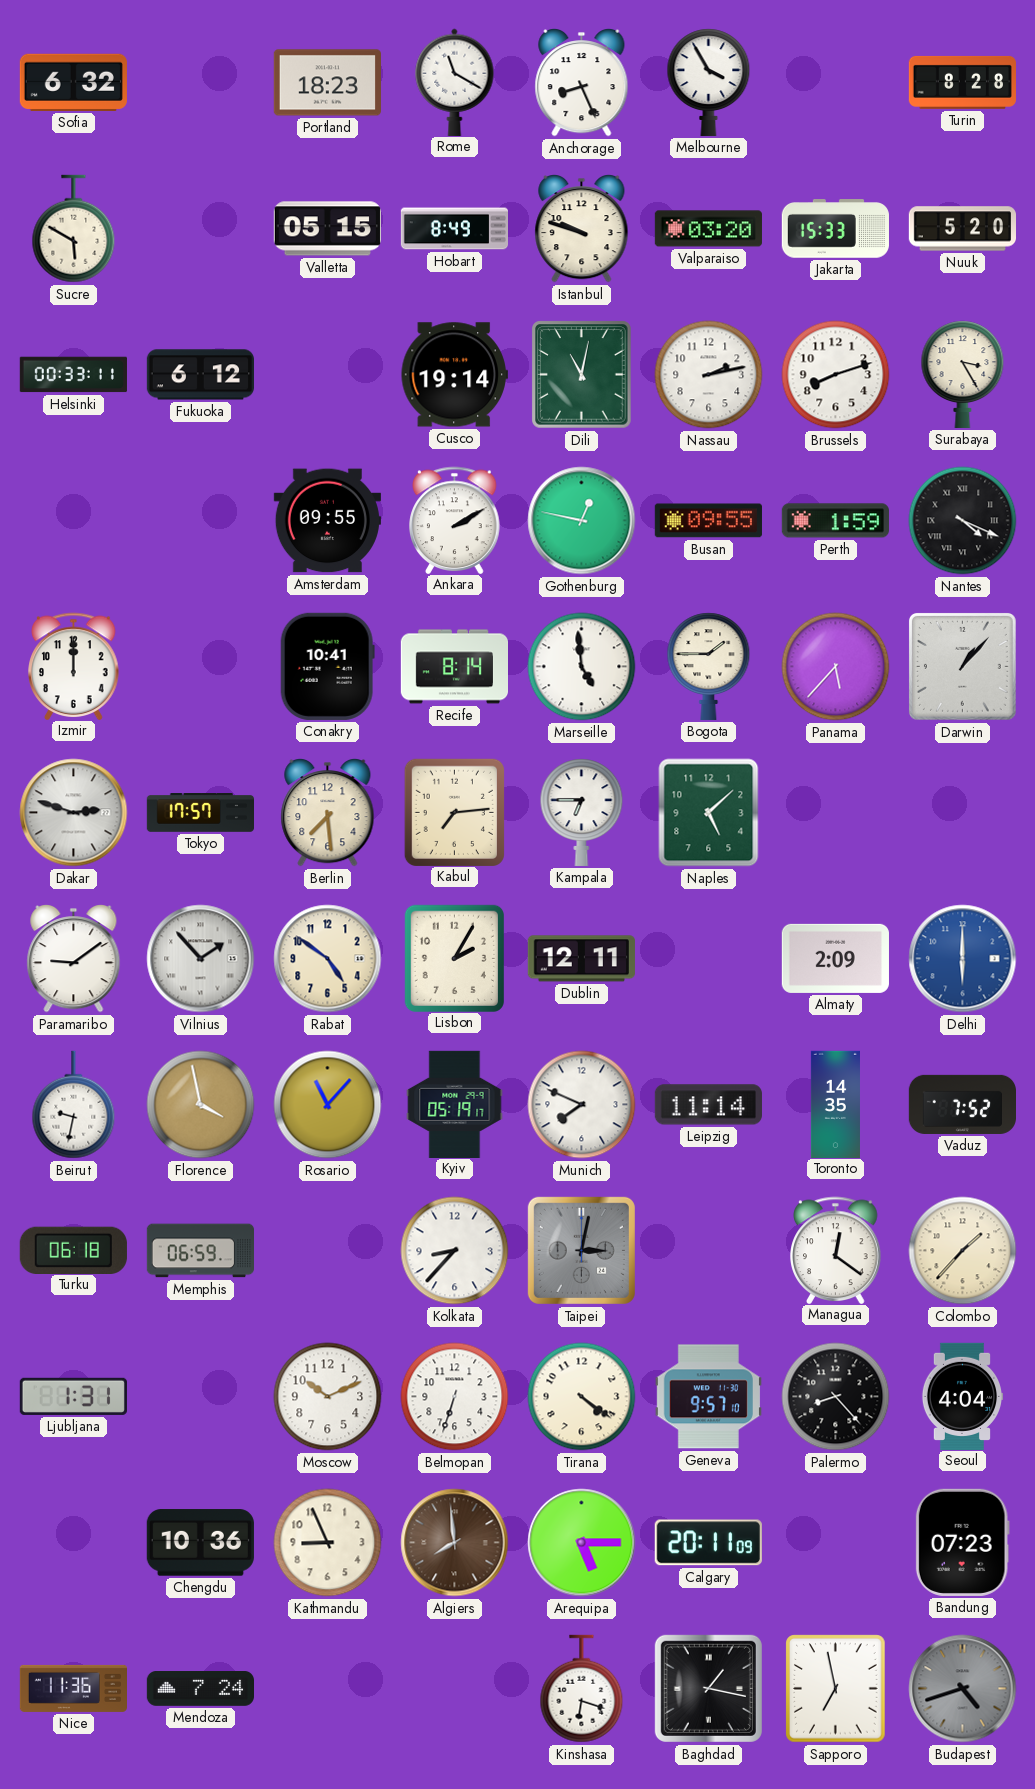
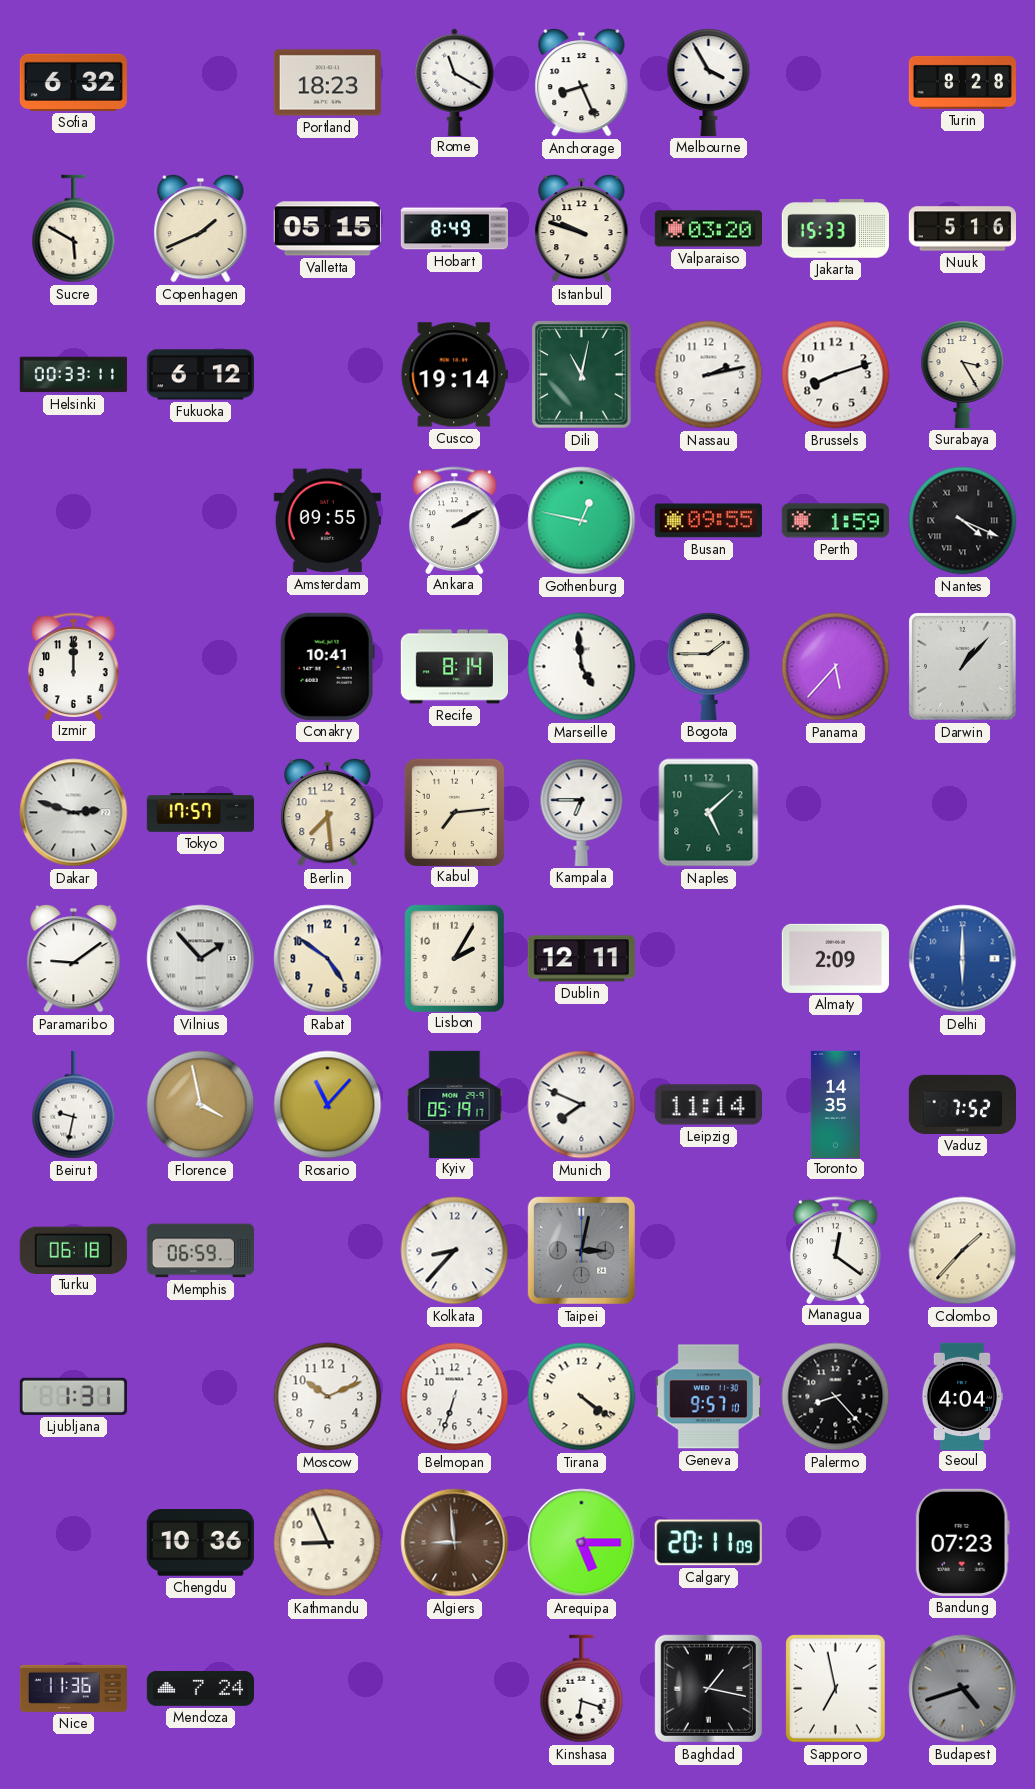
Copenhagen: none -> 1:41 (201, 229)
Nuuk: 5:20 -> 5:16 (962, 229)
Algiers: 7:59 -> 8:59 (455, 1543)
